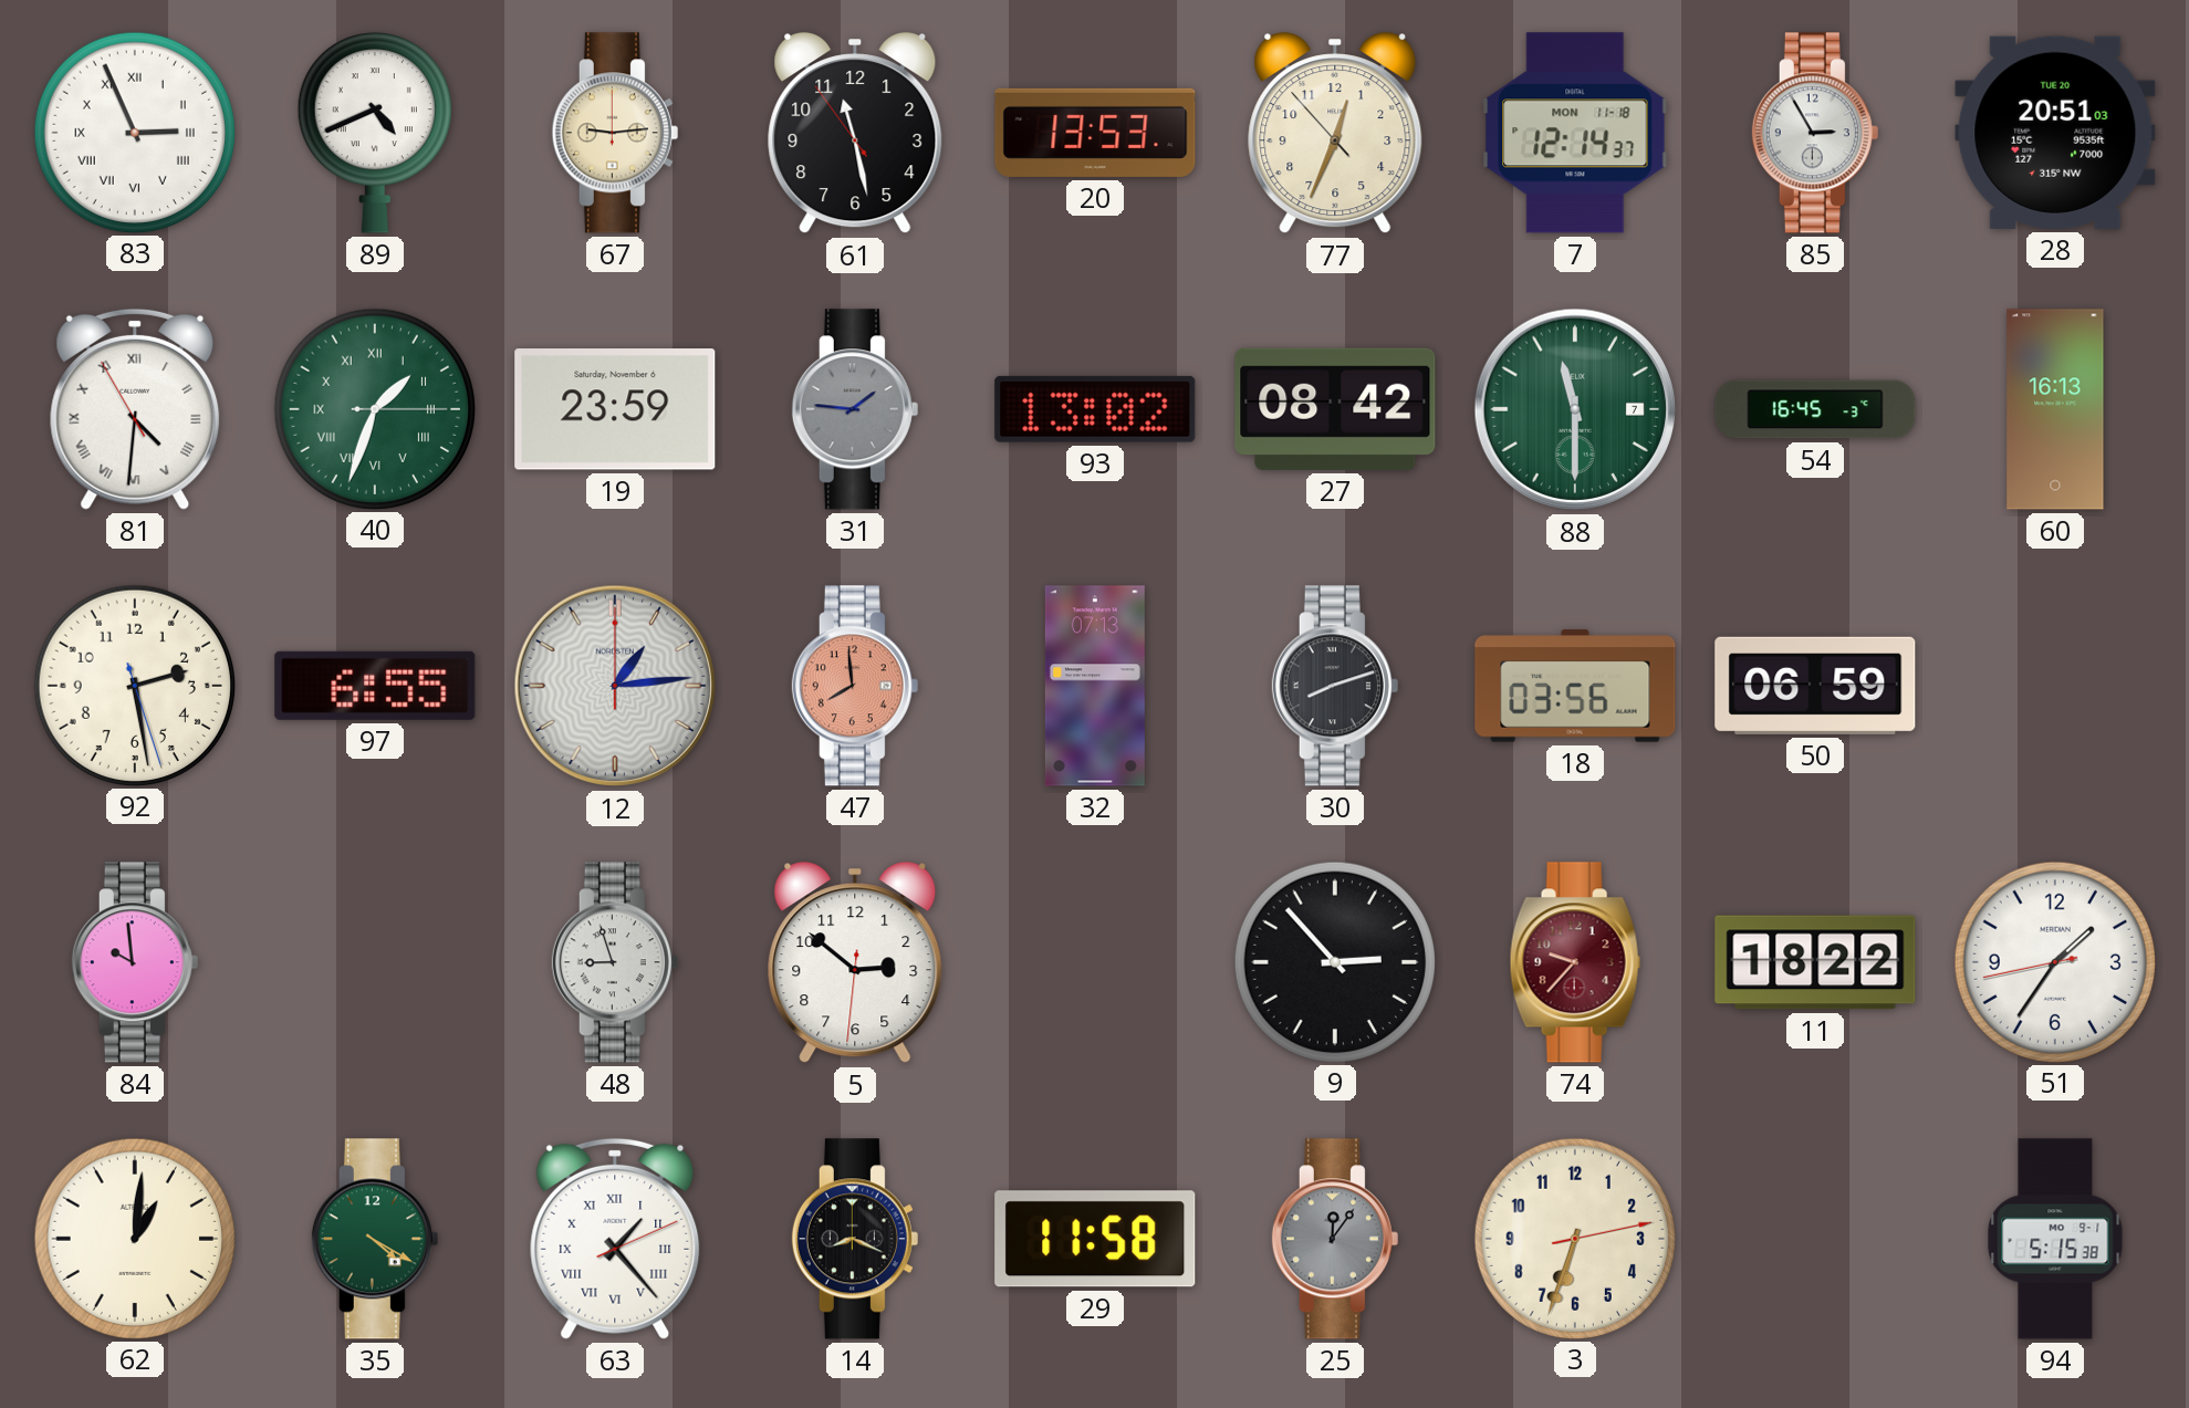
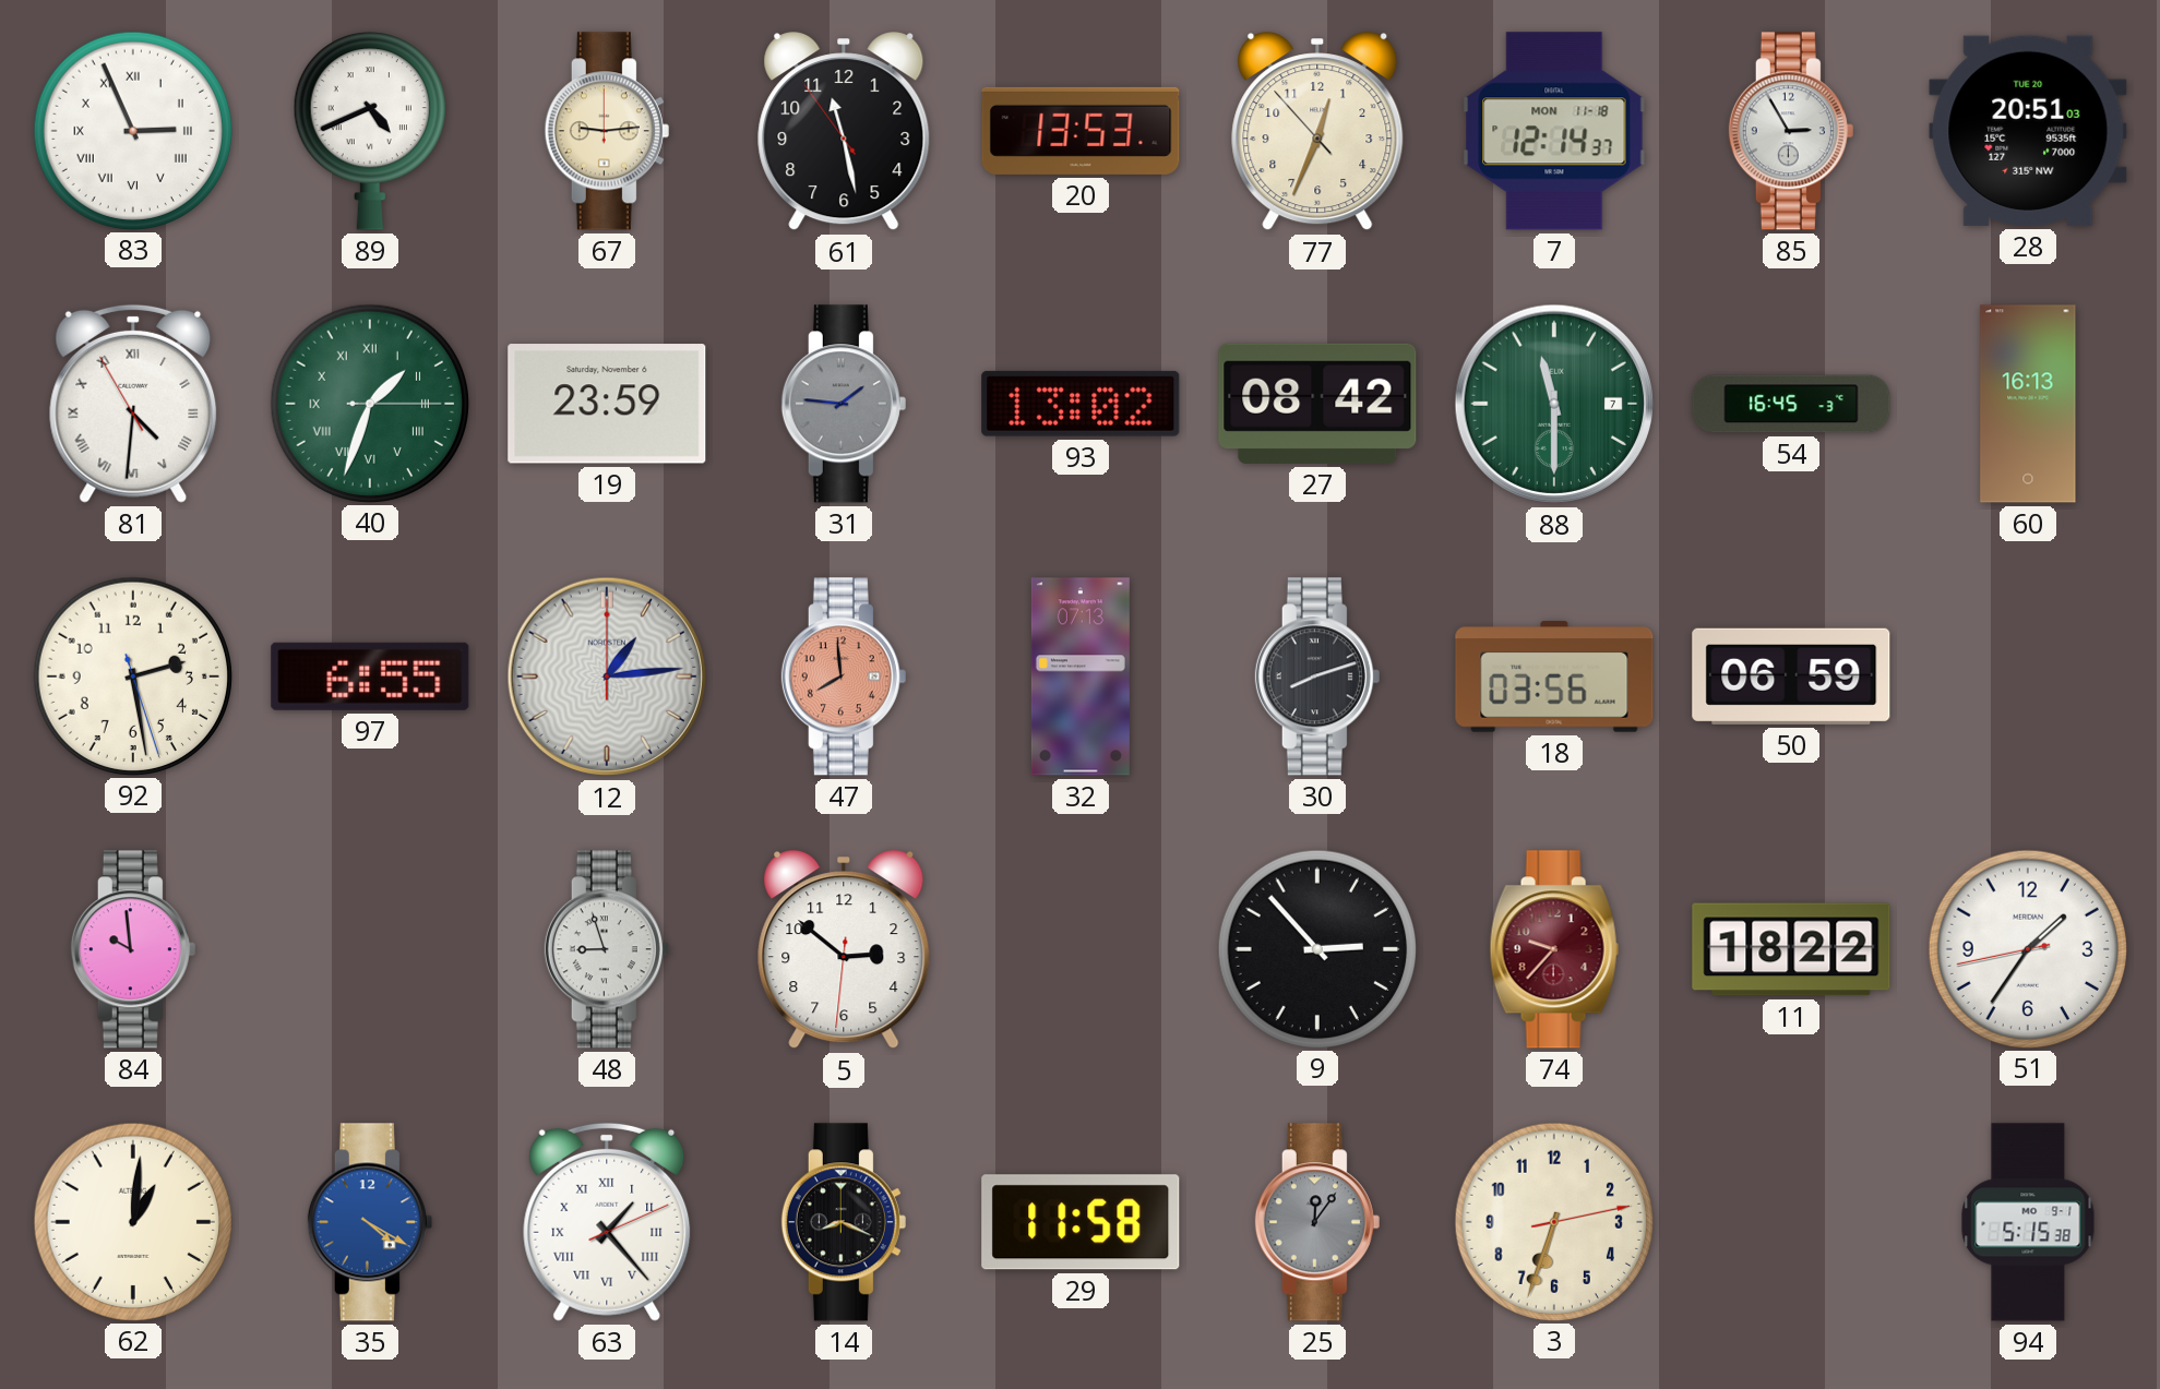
35 dial: green -> blue (370, 1222)
